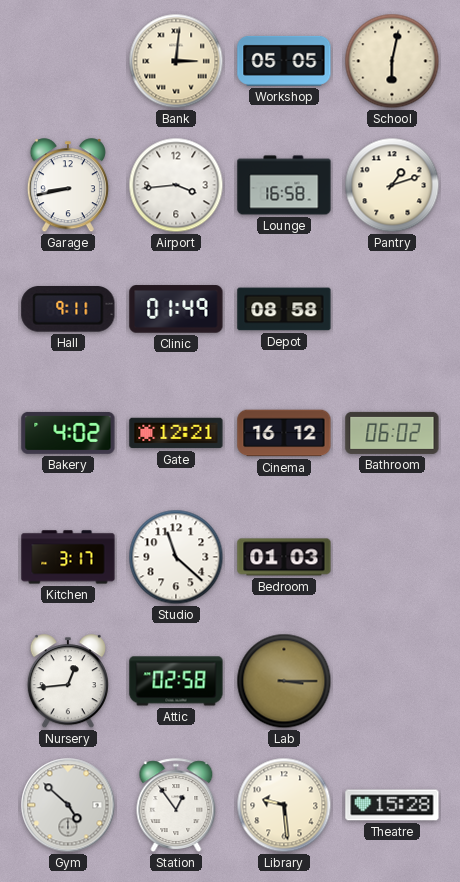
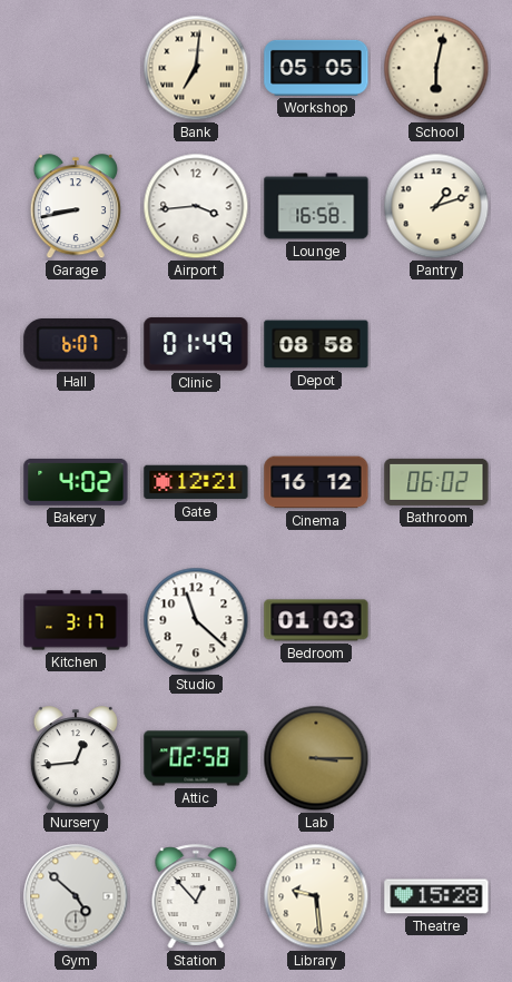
Bank: 3:01 -> 7:01 (196, 68)
Hall: 9:11 -> 6:07 (76, 345)
Station: 12:54 -> 12:53 (196, 896)
